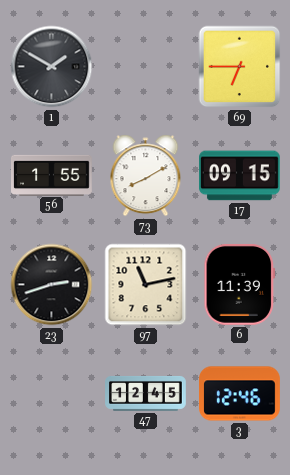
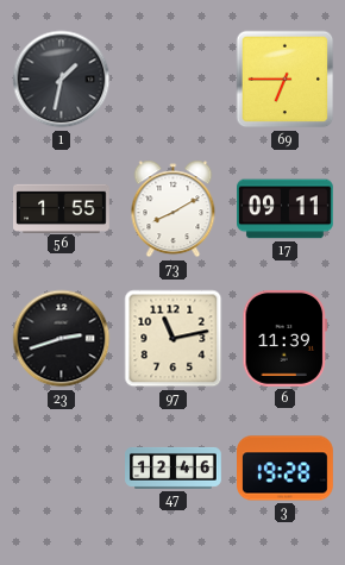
1: 1:50 -> 1:32 (62, 80)
17: 09:15 -> 09:11 (286, 209)
47: 12:45 -> 12:46 (174, 467)
3: 12:46 -> 19:28 (286, 469)
